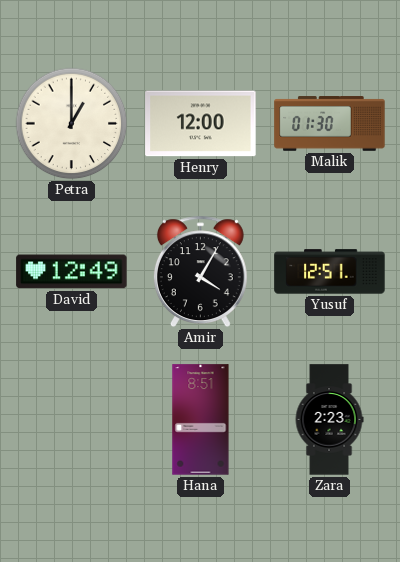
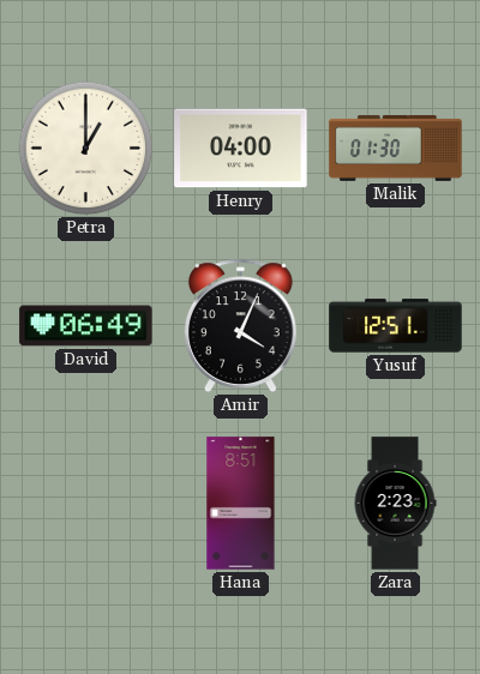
Henry: 12:00 -> 04:00 (241, 149)
David: 12:49 -> 06:49 (86, 326)
Amir: 4:05 -> 4:04 (240, 326)
